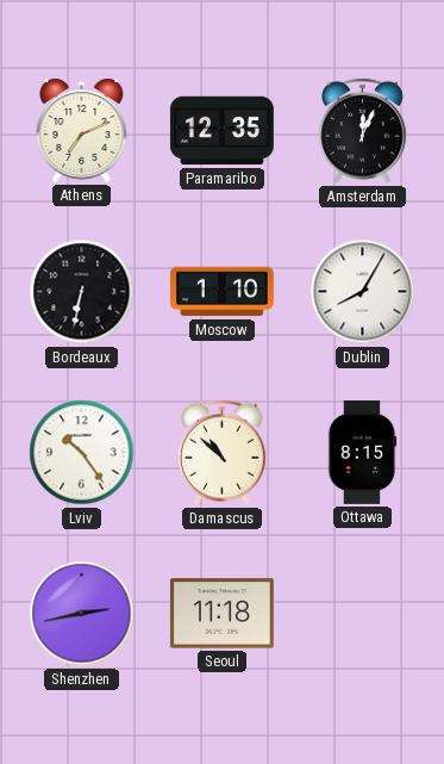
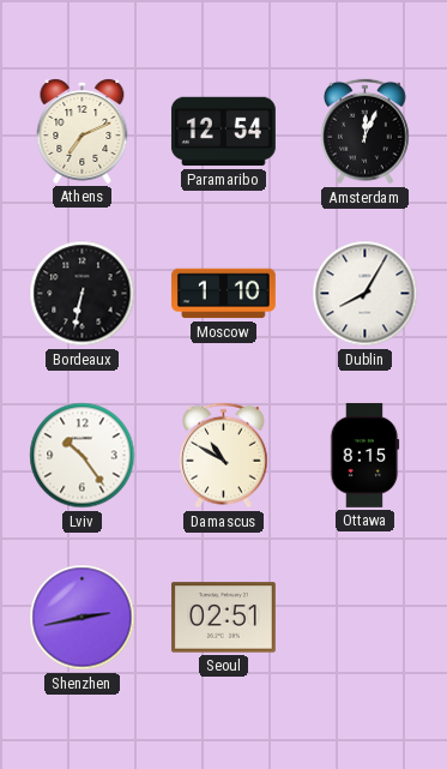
Paramaribo: 12:35 -> 12:54 (223, 132)
Damascus: 10:52 -> 10:50 (224, 456)
Seoul: 11:18 -> 02:51 (223, 618)
